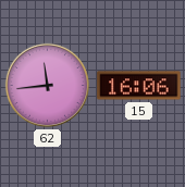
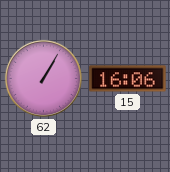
62: 11:44 -> 1:05 (43, 78)
